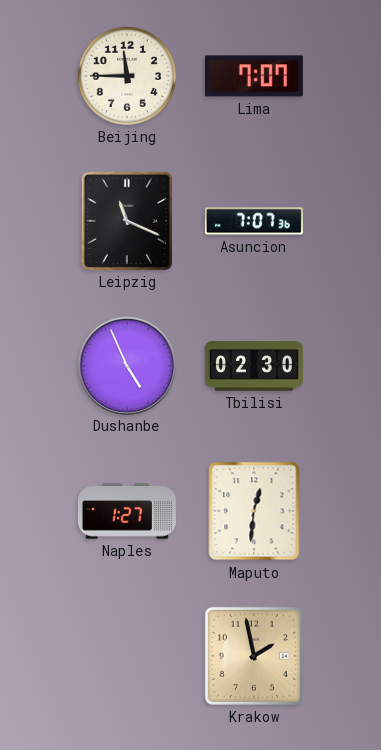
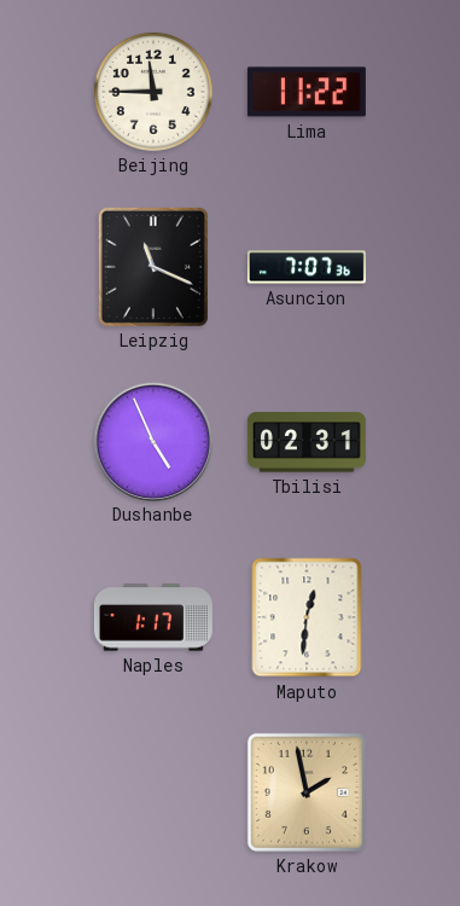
Lima: 7:07 -> 11:22 (307, 92)
Tbilisi: 02:30 -> 02:31 (307, 442)
Naples: 1:27 -> 1:17 (153, 617)
